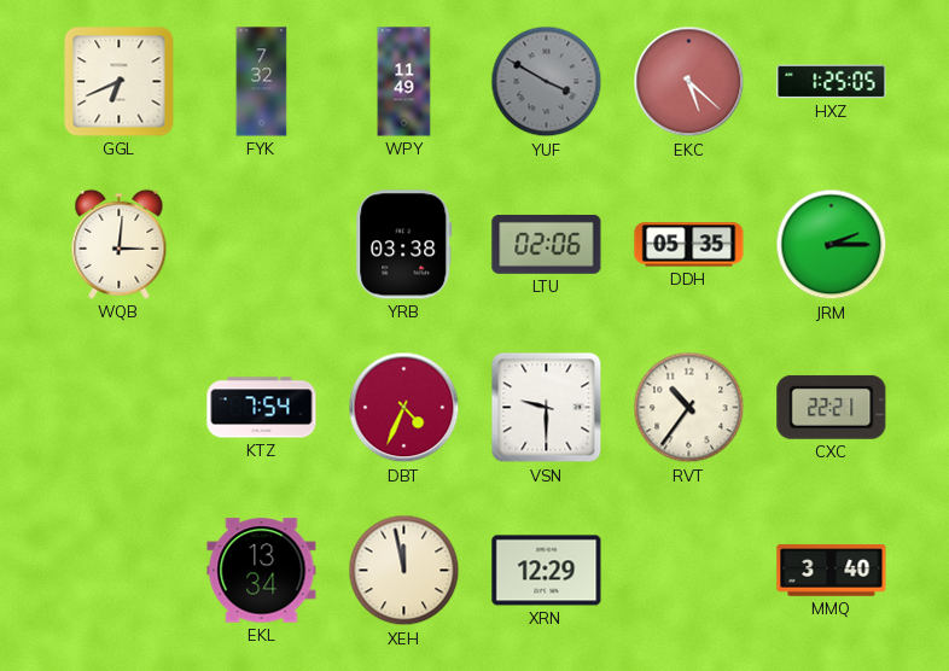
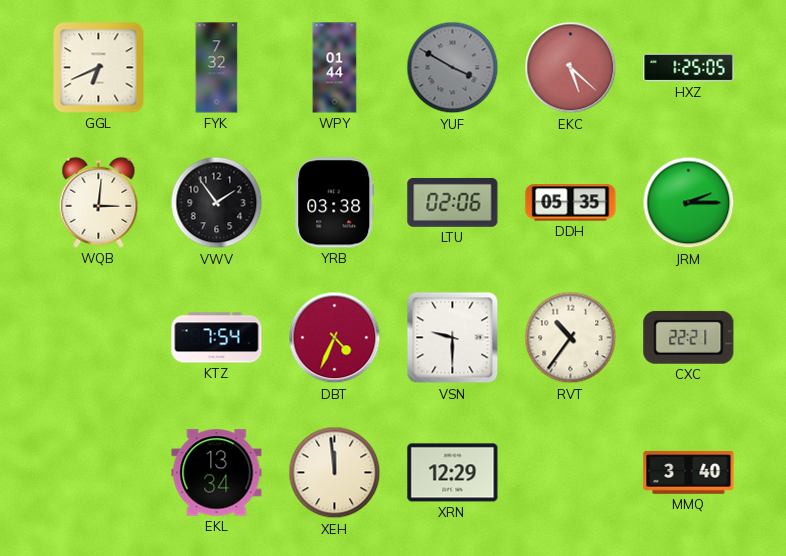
WPY: 11:49 -> 01:44 (335, 68)
VWV: none -> 1:54 (217, 203)
XEH: 11:58 -> 11:59 (335, 473)
